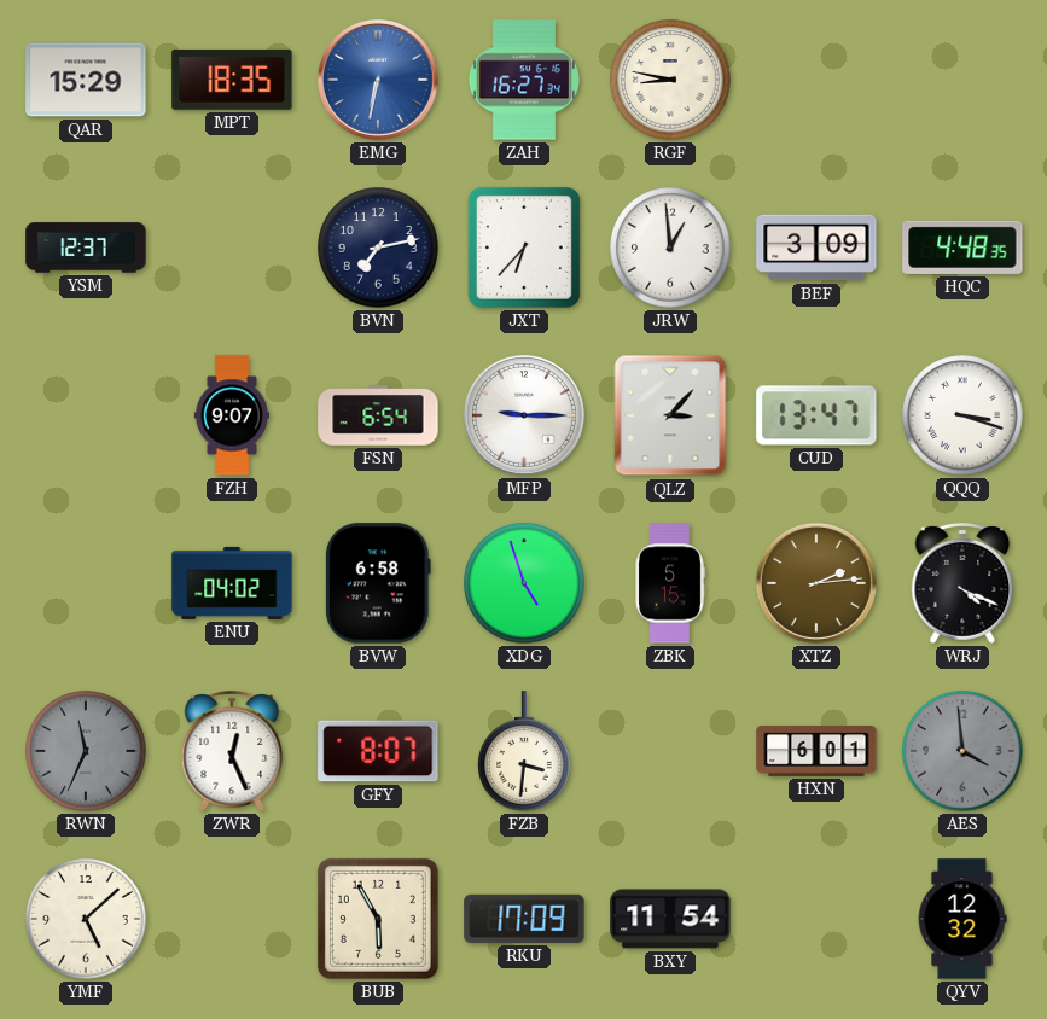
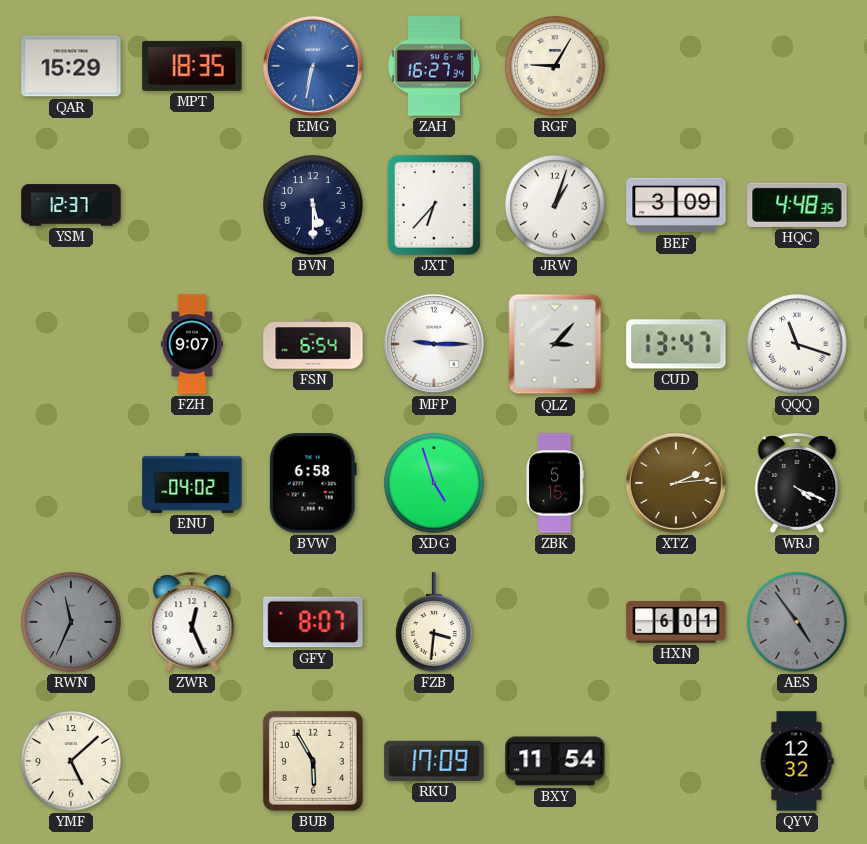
RGF: 8:47 -> 9:05 (555, 66)
BVN: 7:13 -> 5:30 (313, 205)
JRW: 12:59 -> 1:03 (555, 205)
QQQ: 3:18 -> 11:18 (797, 344)
AES: 3:59 -> 4:54 (797, 622)
